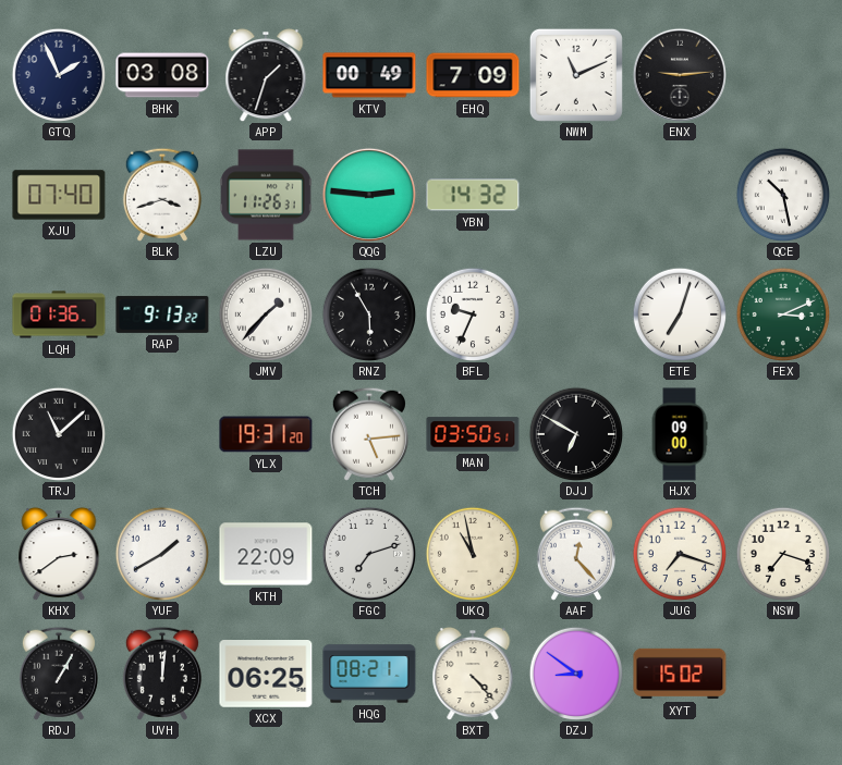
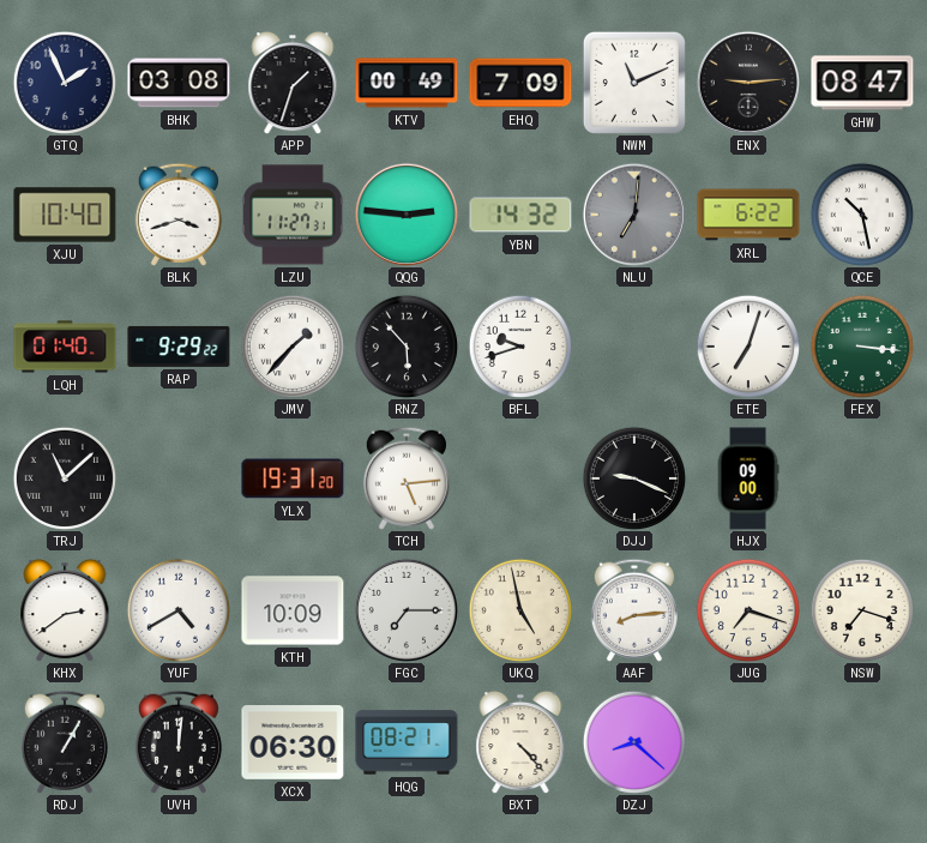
GHW: none -> 08:47 (862, 83)
XJU: 07:40 -> 10:40 (65, 215)
LZU: 11:26 -> 11:27 (293, 215)
NLU: none -> 7:01 (634, 215)
XRL: none -> 6:22 (748, 215)
LQH: 01:36 -> 01:40 (65, 347)
RAP: 9:13 -> 9:29 (179, 347)
RNZ: 5:55 -> 5:53 (405, 345)
BFL: 9:34 -> 9:42 (519, 345)
FEX: 3:11 -> 3:16 (861, 345)
MAN: 03:50 -> none (473, 434)
DJJ: 6:50 -> 9:19 (633, 477)
YUF: 1:40 -> 4:40 (177, 609)
KTH: 22:09 -> 10:09 (293, 610)
FGC: 7:12 -> 7:15 (407, 610)
UKQ: 10:58 -> 4:58 (519, 609)
AAF: 12:23 -> 8:14 (634, 610)
XCX: 06:25 -> 06:30 (293, 743)
DZJ: 8:51 -> 8:22 (633, 741)
XYT: 15:02 -> none (680, 674)
